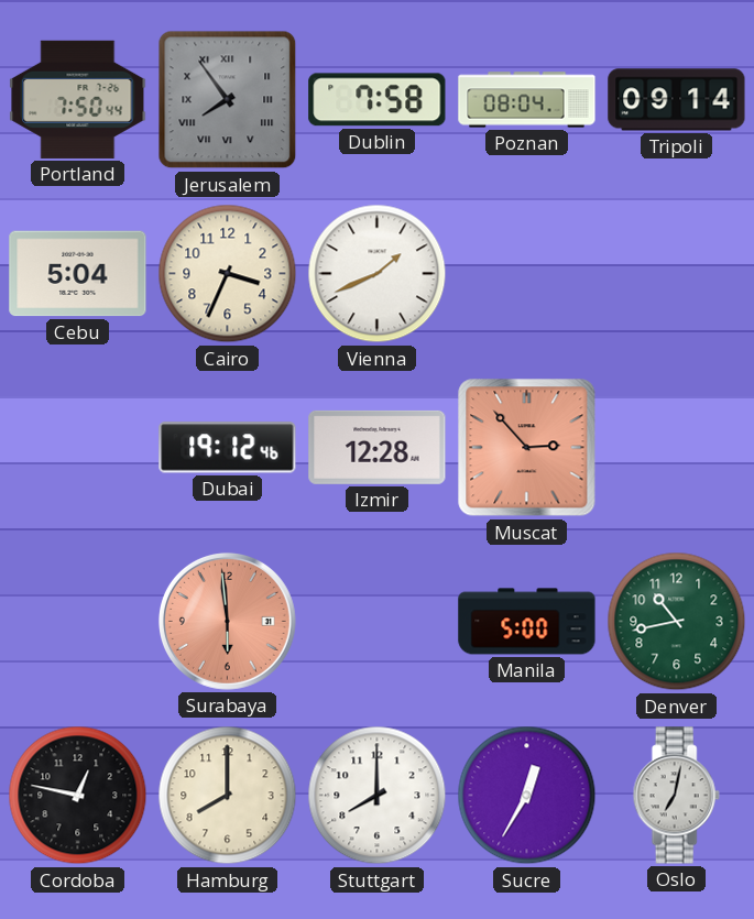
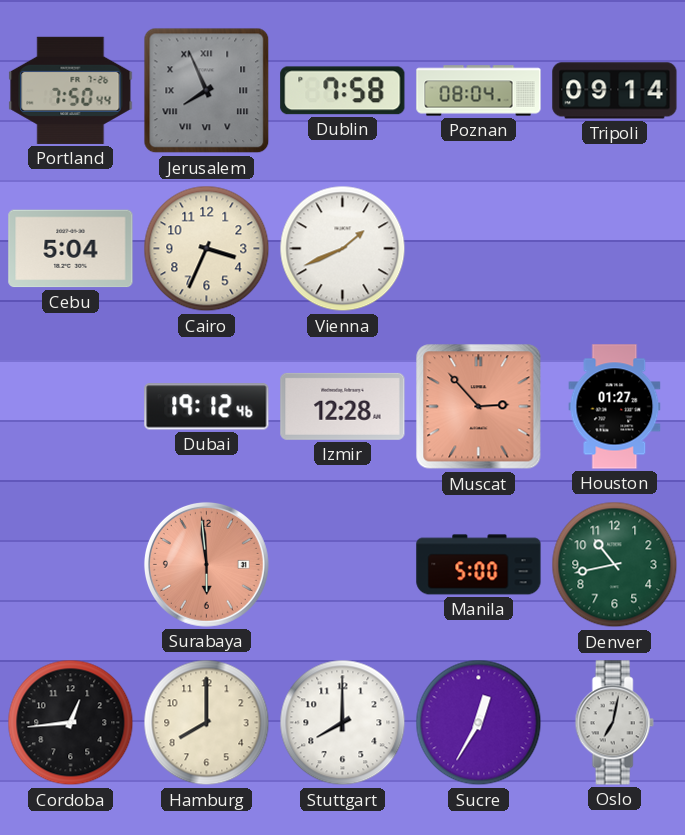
Jerusalem: 7:54 -> 7:56 (207, 91)
Houston: none -> 01:27 (615, 407)
Cordoba: 12:47 -> 12:44 (71, 723)
